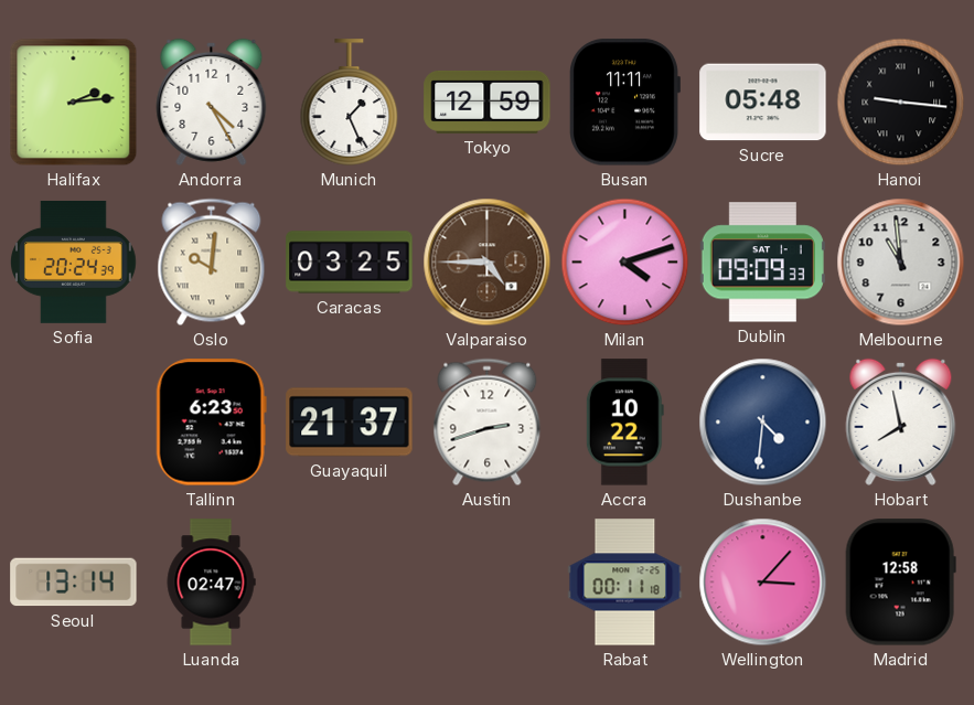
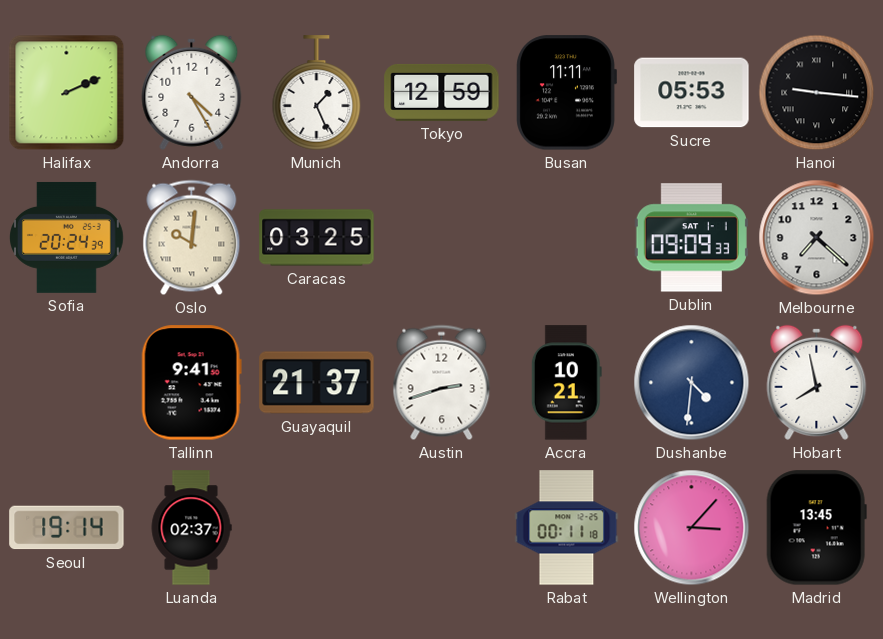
Halifax: 2:14 -> 2:11 (67, 93)
Sucre: 05:48 -> 05:53 (692, 93)
Valparaiso: 4:45 -> none (488, 263)
Milan: 4:12 -> none (625, 263)
Melbourne: 10:59 -> 7:22 (817, 238)
Tallinn: 6:23 -> 9:41 (191, 383)
Accra: 10:22 -> 10:21 (566, 383)
Seoul: 13:14 -> 19:14 (67, 528)
Luanda: 02:47 -> 02:37 (191, 528)
Madrid: 12:58 -> 13:45 (816, 528)
